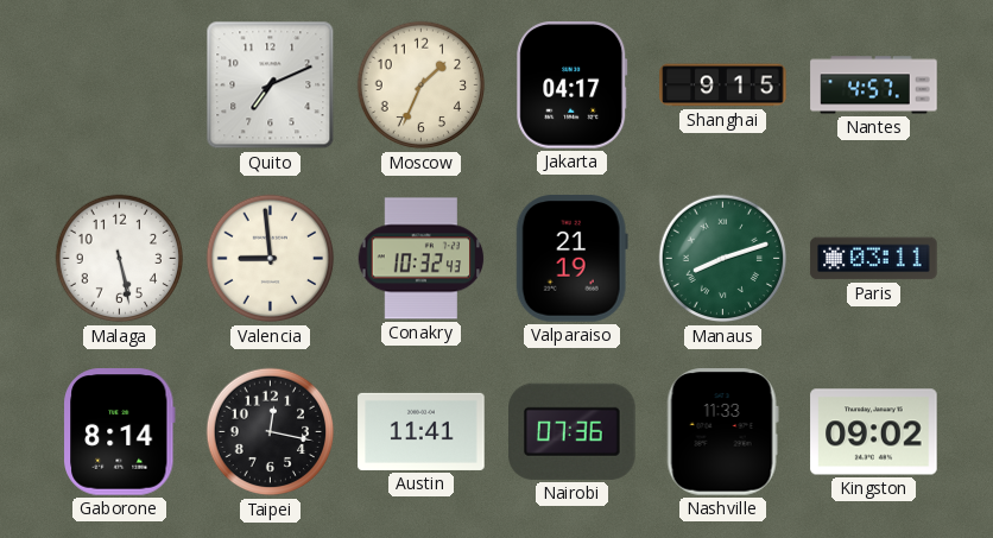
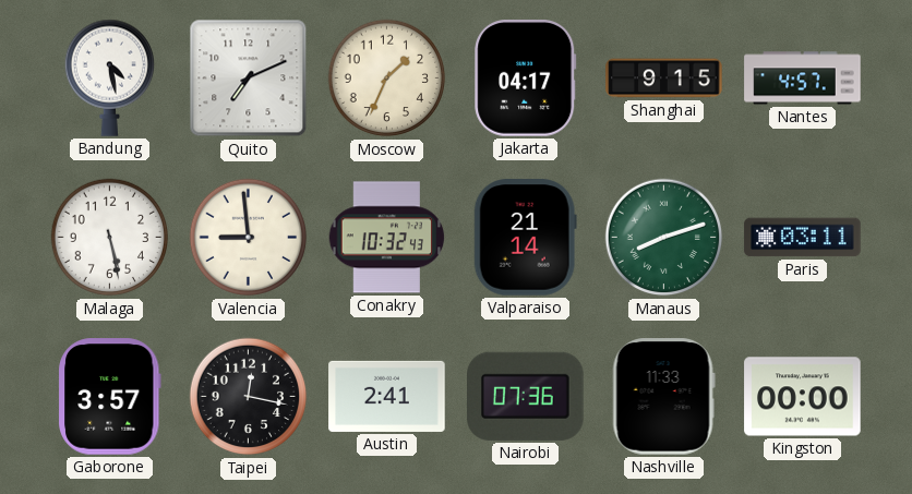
Bandung: none -> 4:28 (109, 77)
Valparaiso: 21:19 -> 21:14 (525, 238)
Gaborone: 8:14 -> 3:57 (110, 397)
Austin: 11:41 -> 2:41 (387, 396)
Kingston: 09:02 -> 00:00 (803, 397)
